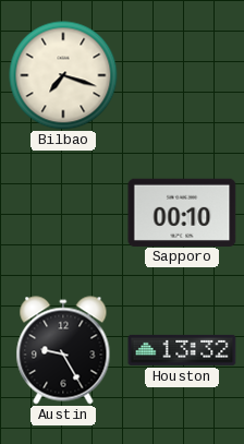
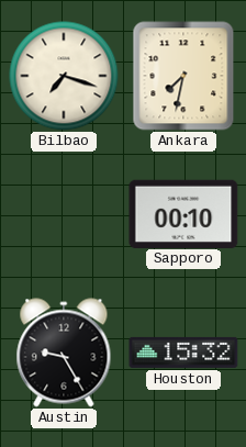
Ankara: none -> 7:32 (183, 76)
Houston: 13:32 -> 15:32 (183, 353)
